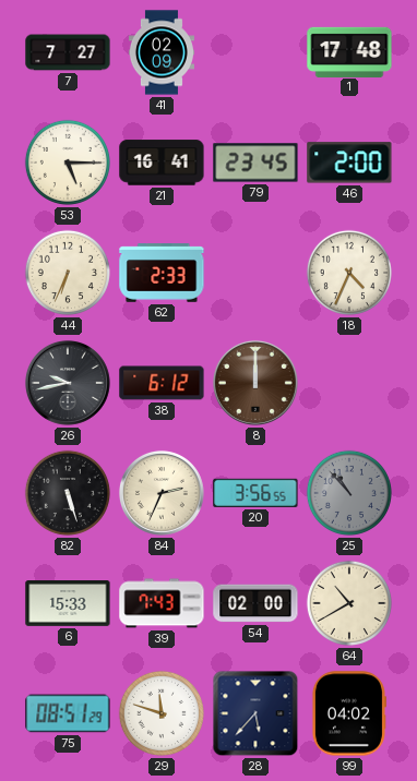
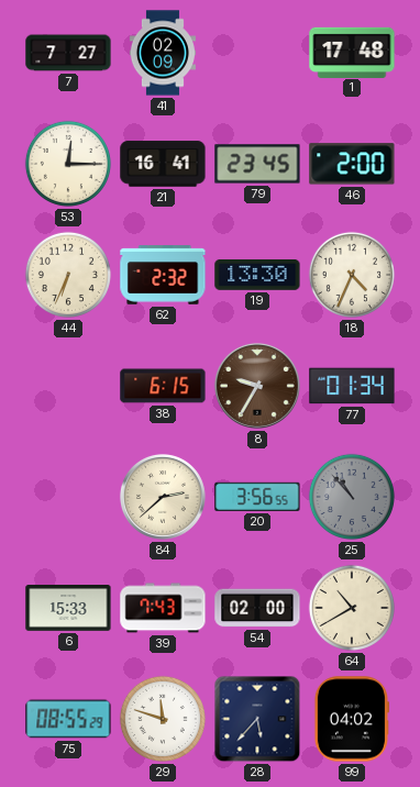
53: 5:15 -> 12:15 (68, 164)
62: 2:33 -> 2:32 (163, 275)
19: none -> 13:30 (257, 275)
26: 9:43 -> none (68, 383)
38: 6:12 -> 6:15 (163, 386)
8: 12:00 -> 9:35 (257, 386)
77: none -> 01:34 (352, 386)
82: 5:27 -> none (68, 493)
84: 2:34 -> 2:38 (163, 497)
75: 08:51 -> 08:55 (68, 719)
